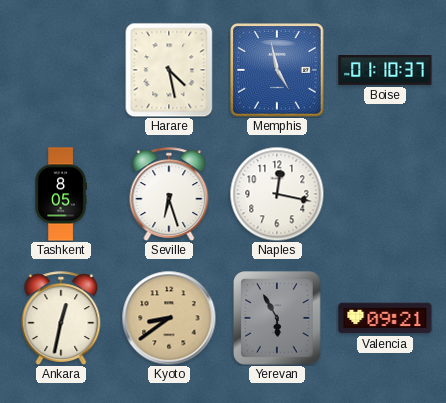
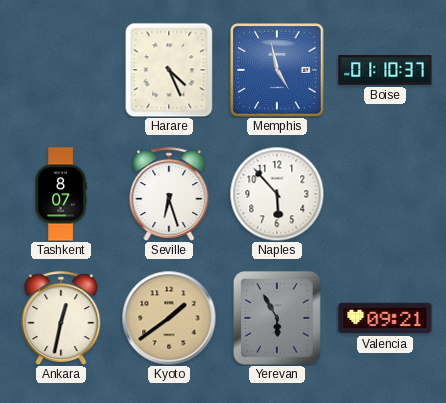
Harare: 4:28 -> 4:26 (169, 70)
Tashkent: 8:05 -> 8:07 (61, 194)
Naples: 12:17 -> 5:53 (277, 194)
Kyoto: 8:39 -> 1:39 (169, 318)
